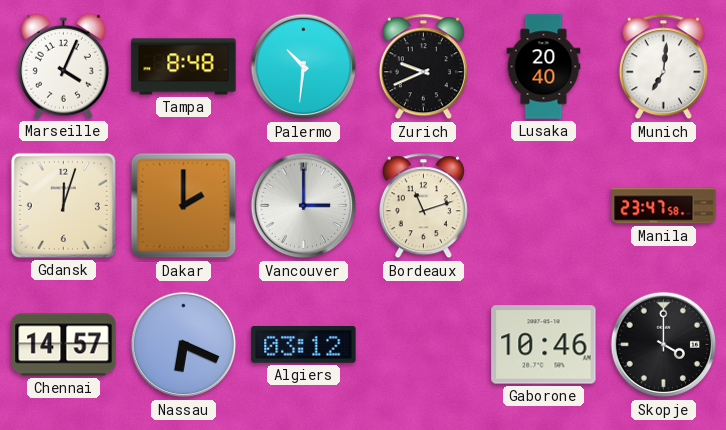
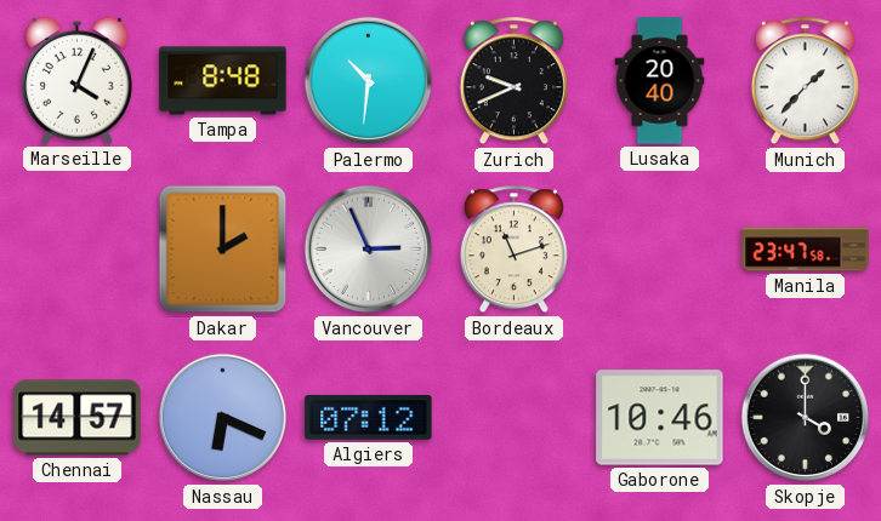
Munich: 7:01 -> 1:37 (805, 81)
Gdansk: 12:03 -> none (63, 205)
Vancouver: 3:00 -> 2:56 (369, 250)
Algiers: 03:12 -> 07:12 (369, 418)
